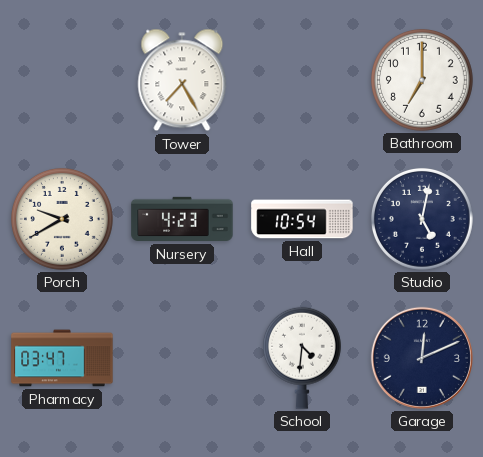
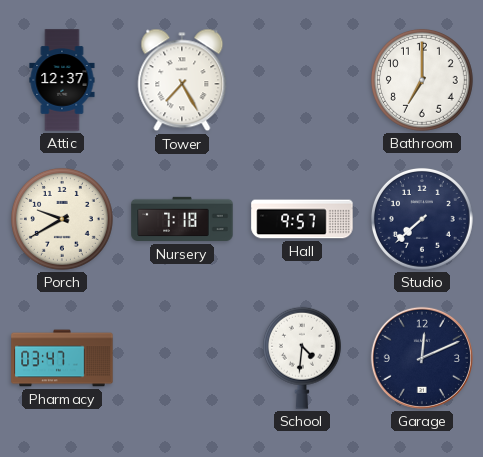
Attic: none -> 12:37 (62, 80)
Nursery: 4:23 -> 7:18 (182, 219)
Hall: 10:54 -> 9:57 (302, 219)
Studio: 5:02 -> 7:38 (422, 219)
